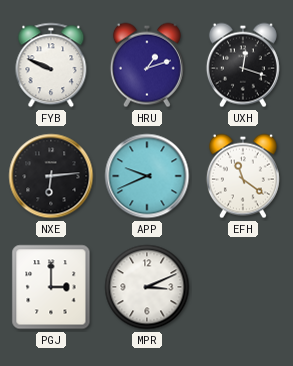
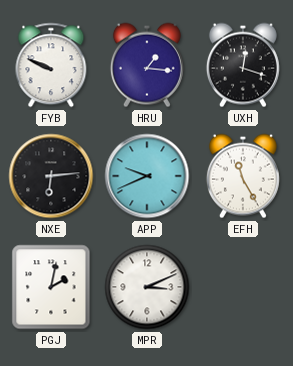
HRU: 1:12 -> 1:16 (147, 65)
EFH: 11:21 -> 11:25 (243, 176)
PGJ: 3:00 -> 2:02 (51, 287)
